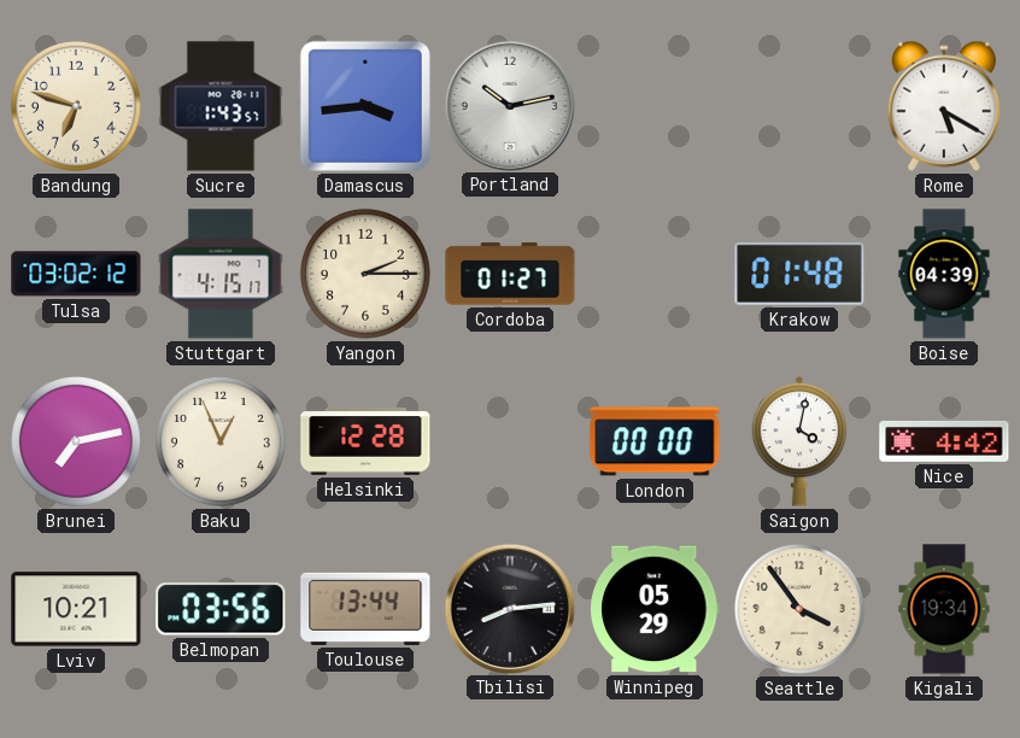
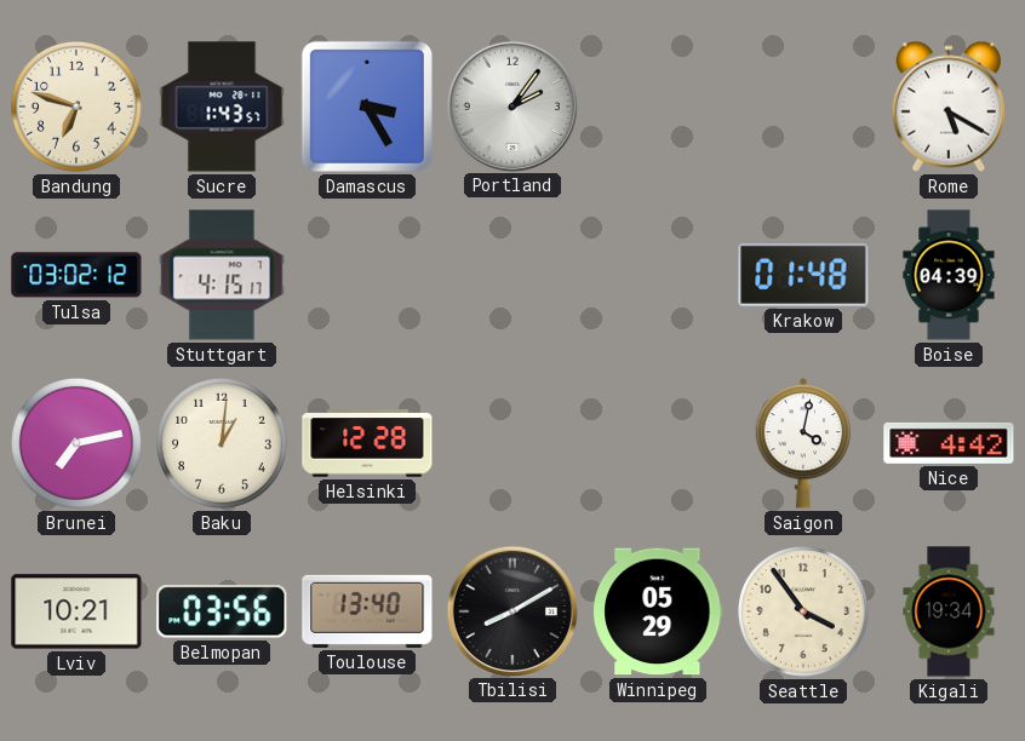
Damascus: 3:44 -> 3:25 (367, 107)
Portland: 10:13 -> 2:06 (511, 105)
Yangon: 2:15 -> none (365, 274)
Cordoba: 01:27 -> none (510, 274)
Baku: 12:56 -> 1:01 (222, 443)
London: 00:00 -> none (655, 441)
Toulouse: 13:44 -> 13:40 (367, 611)
Tbilisi: 8:14 -> 8:10 (511, 610)
